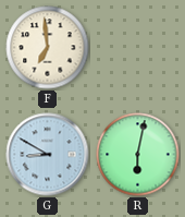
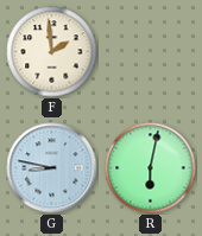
F: 6:59 -> 1:59 (52, 52)
G: 8:50 -> 8:47 (52, 168)
